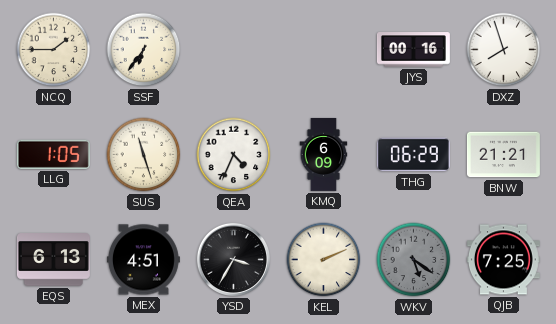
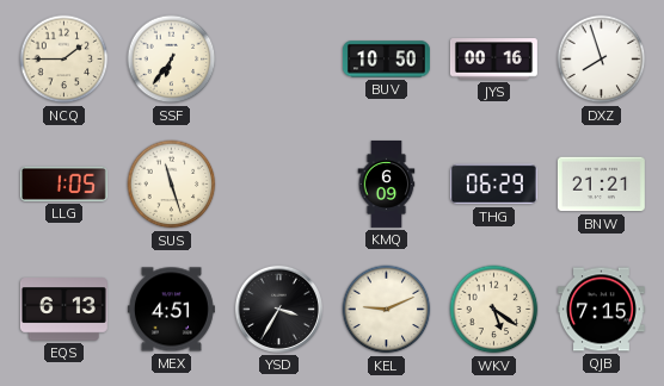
BUV: none -> 10:50 (386, 60)
QEA: 4:34 -> none (234, 155)
KEL: 2:11 -> 9:11 (387, 310)
WKV dial: grey -> cream (494, 310)
QJB: 7:25 -> 7:15 (601, 310)
